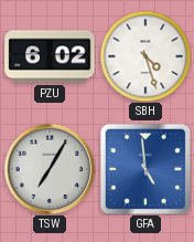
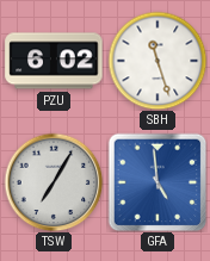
SBH: 4:27 -> 11:27 (157, 61)
